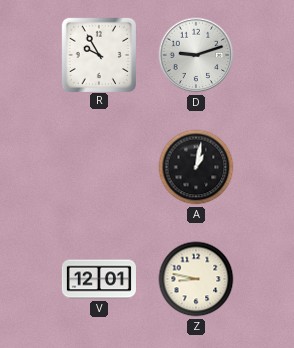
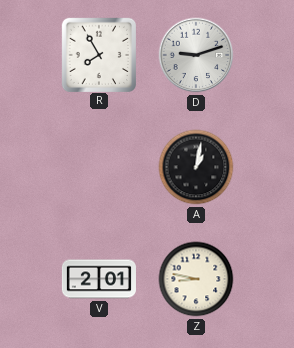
R: 9:55 -> 7:55 (98, 54)
V: 12:01 -> 2:01 (99, 279)
